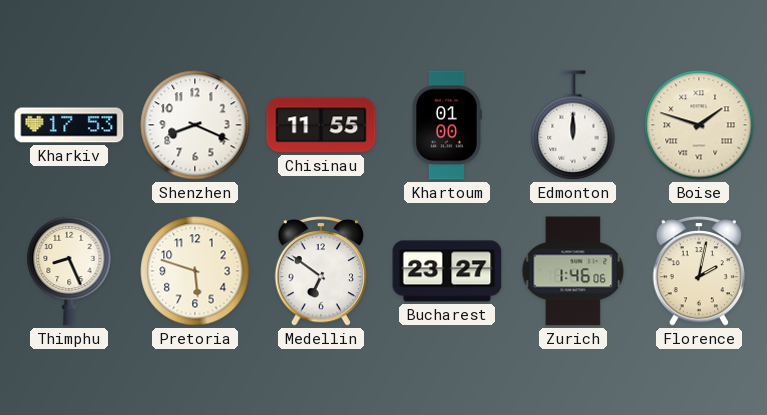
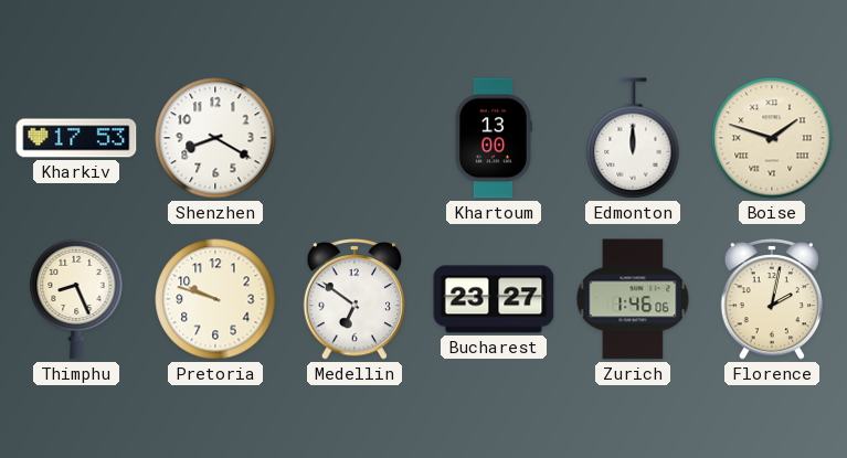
Shenzhen: 8:19 -> 8:20 (215, 138)
Chisinau: 11:55 -> none (321, 125)
Khartoum: 01:00 -> 13:00 (494, 138)
Pretoria: 5:48 -> 9:48 (215, 299)
